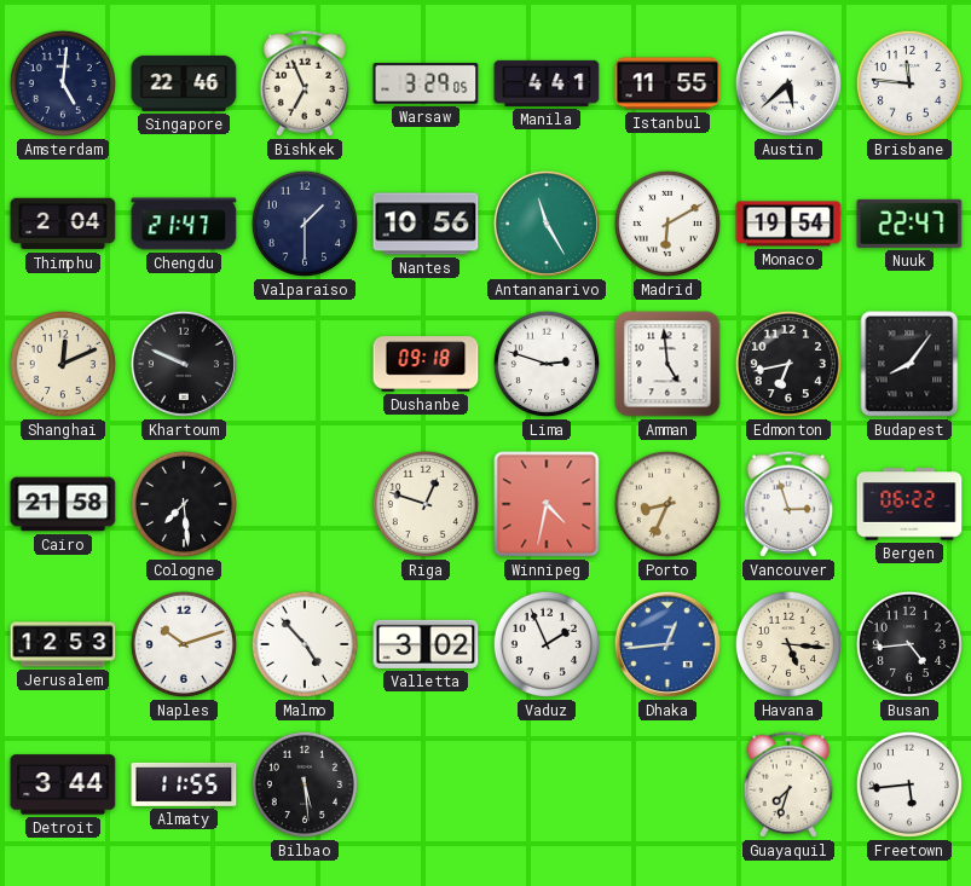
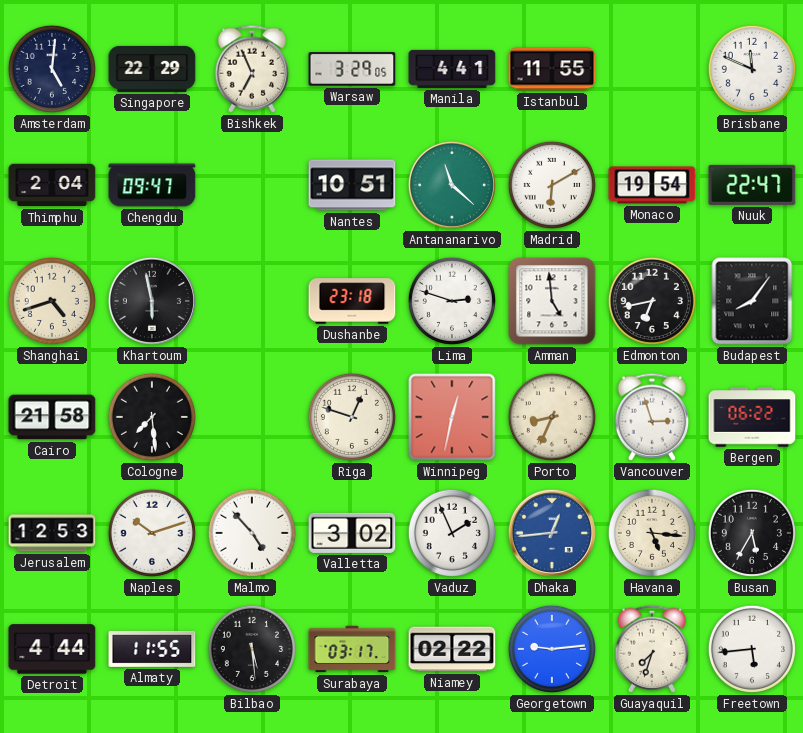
Singapore: 22:46 -> 22:29 (152, 69)
Austin: 5:38 -> none (788, 83)
Brisbane: 11:46 -> 11:49 (752, 69)
Chengdu: 21:47 -> 09:47 (152, 185)
Valparaiso: 1:30 -> none (305, 224)
Nantes: 10:56 -> 10:51 (352, 185)
Antananarivo: 11:25 -> 11:22 (452, 185)
Shanghai: 12:11 -> 4:42 (52, 301)
Khartoum: 9:49 -> 5:58 (152, 301)
Dushanbe: 09:18 -> 23:18 (352, 301)
Winnipeg: 4:32 -> 12:32 (452, 417)
Busan: 4:44 -> 5:35 (752, 533)
Detroit: 3:44 -> 4:44 (52, 649)
Surabaya: none -> 03:17 (352, 649)
Niamey: none -> 02:22 (452, 649)
Georgetown: none -> 9:14 (552, 649)
